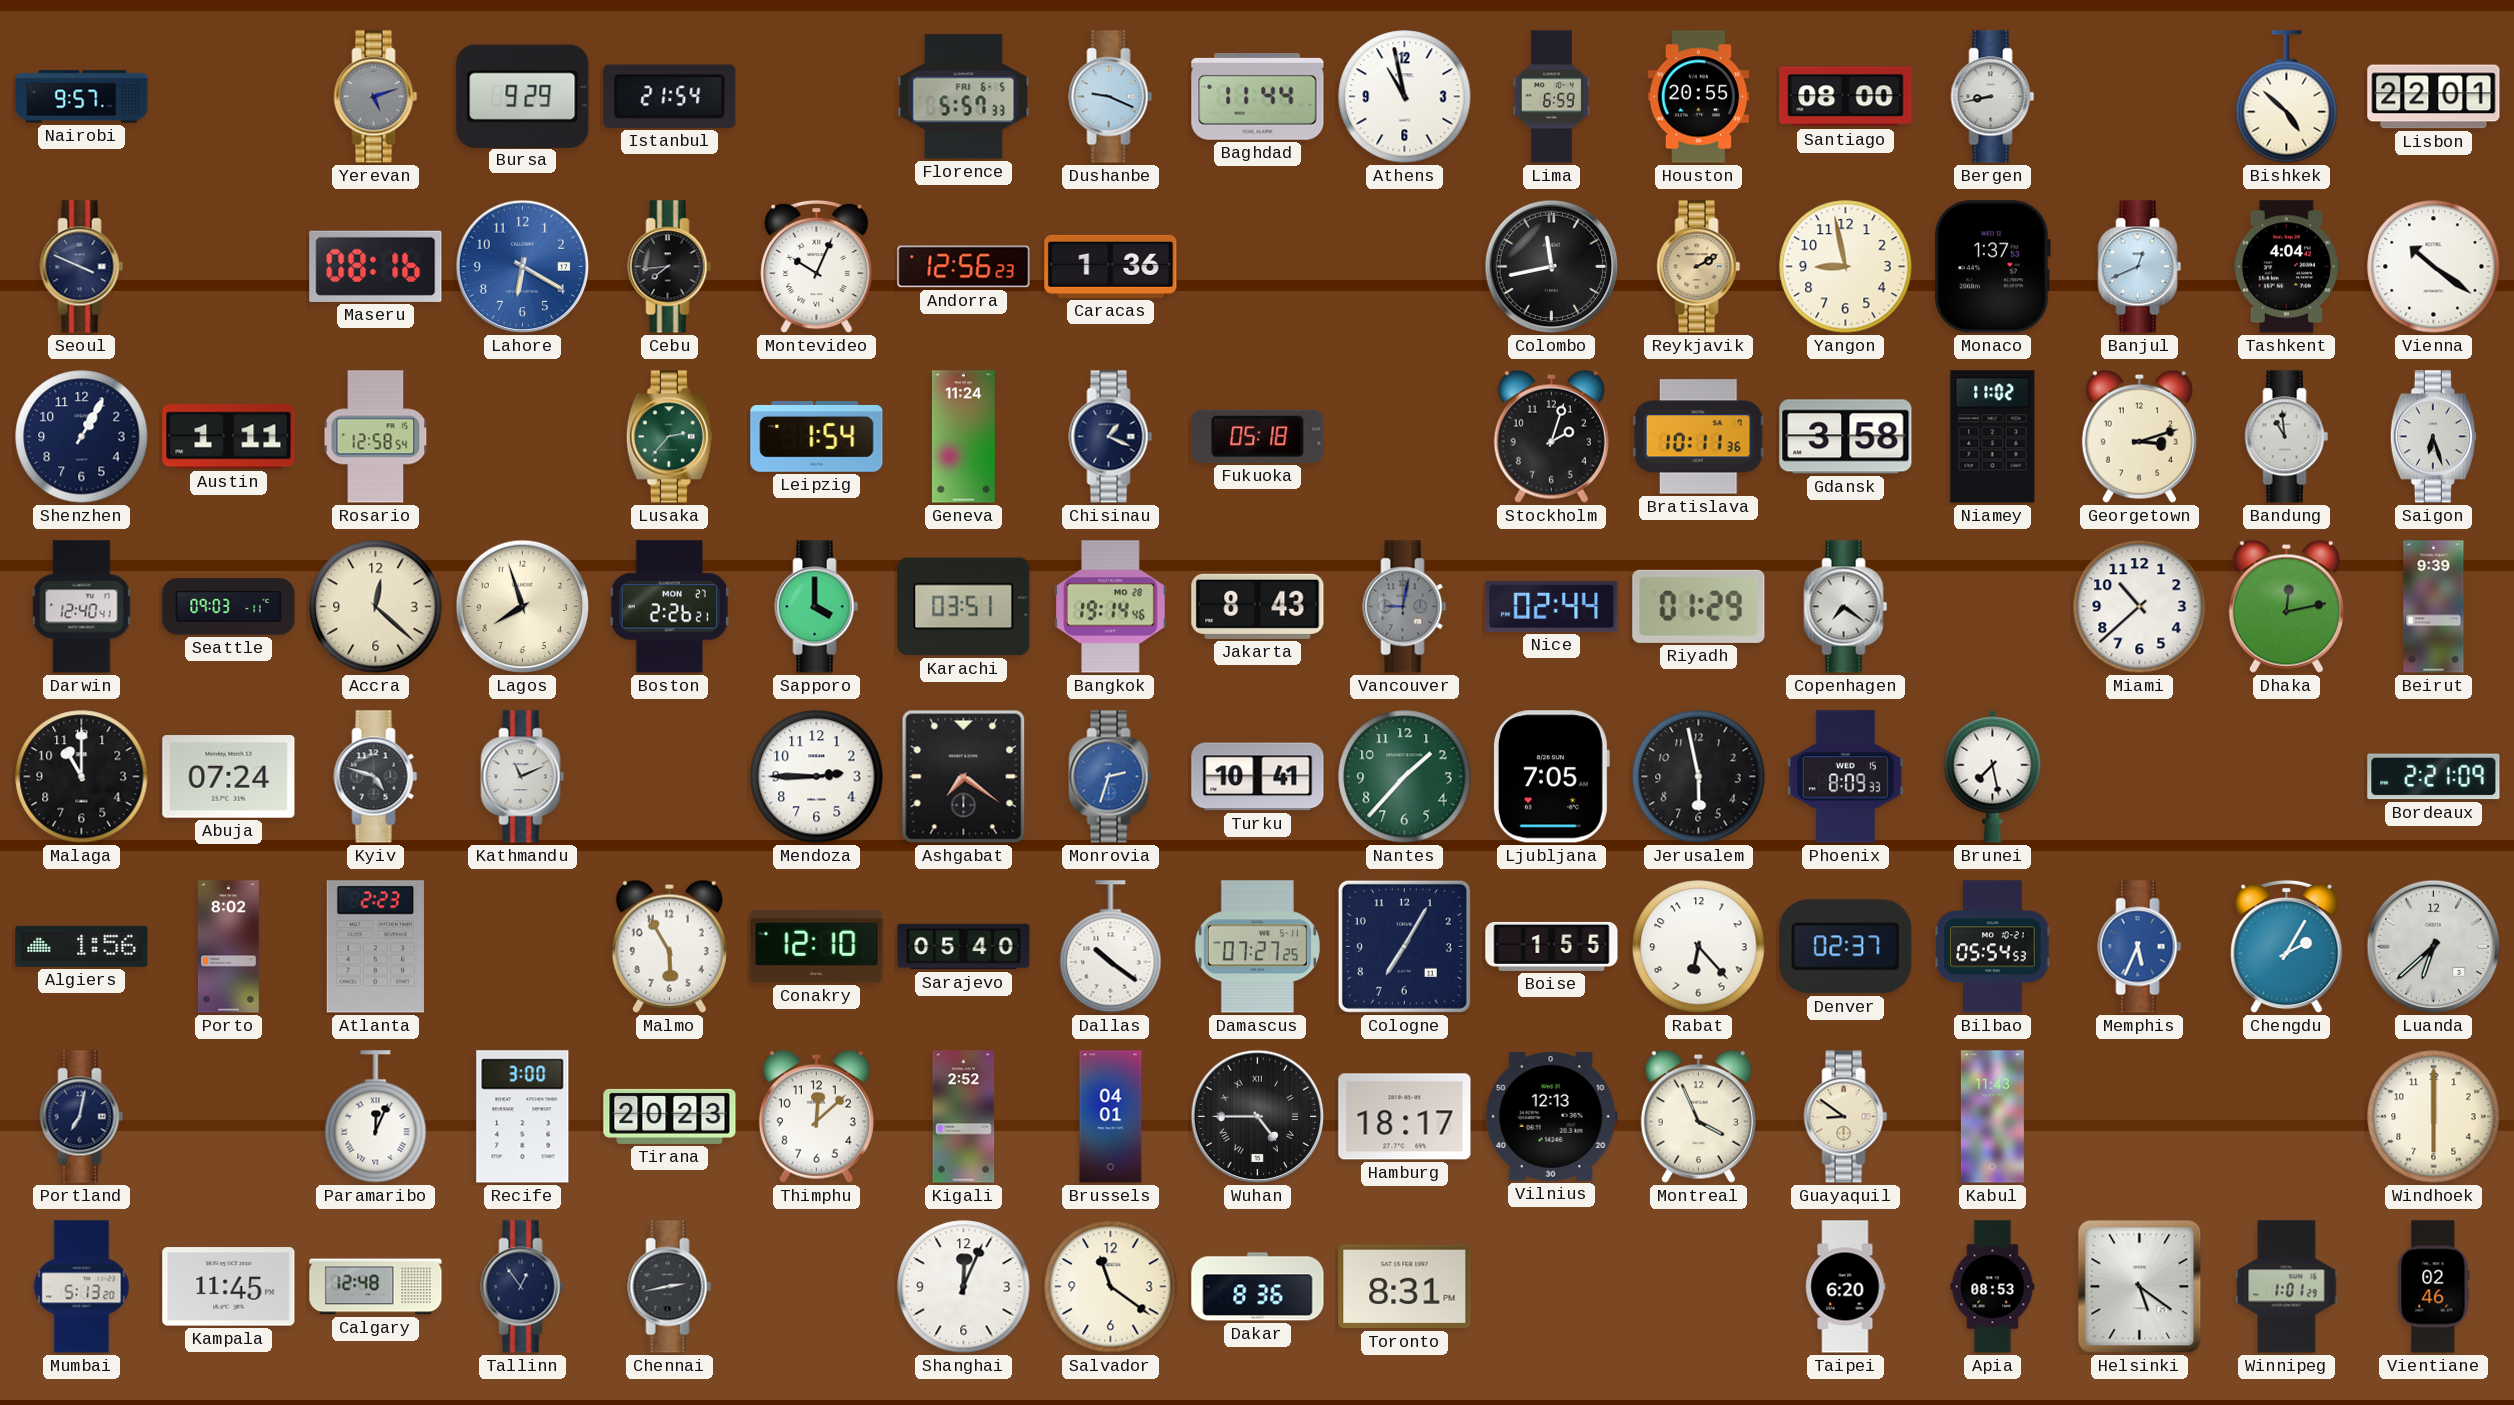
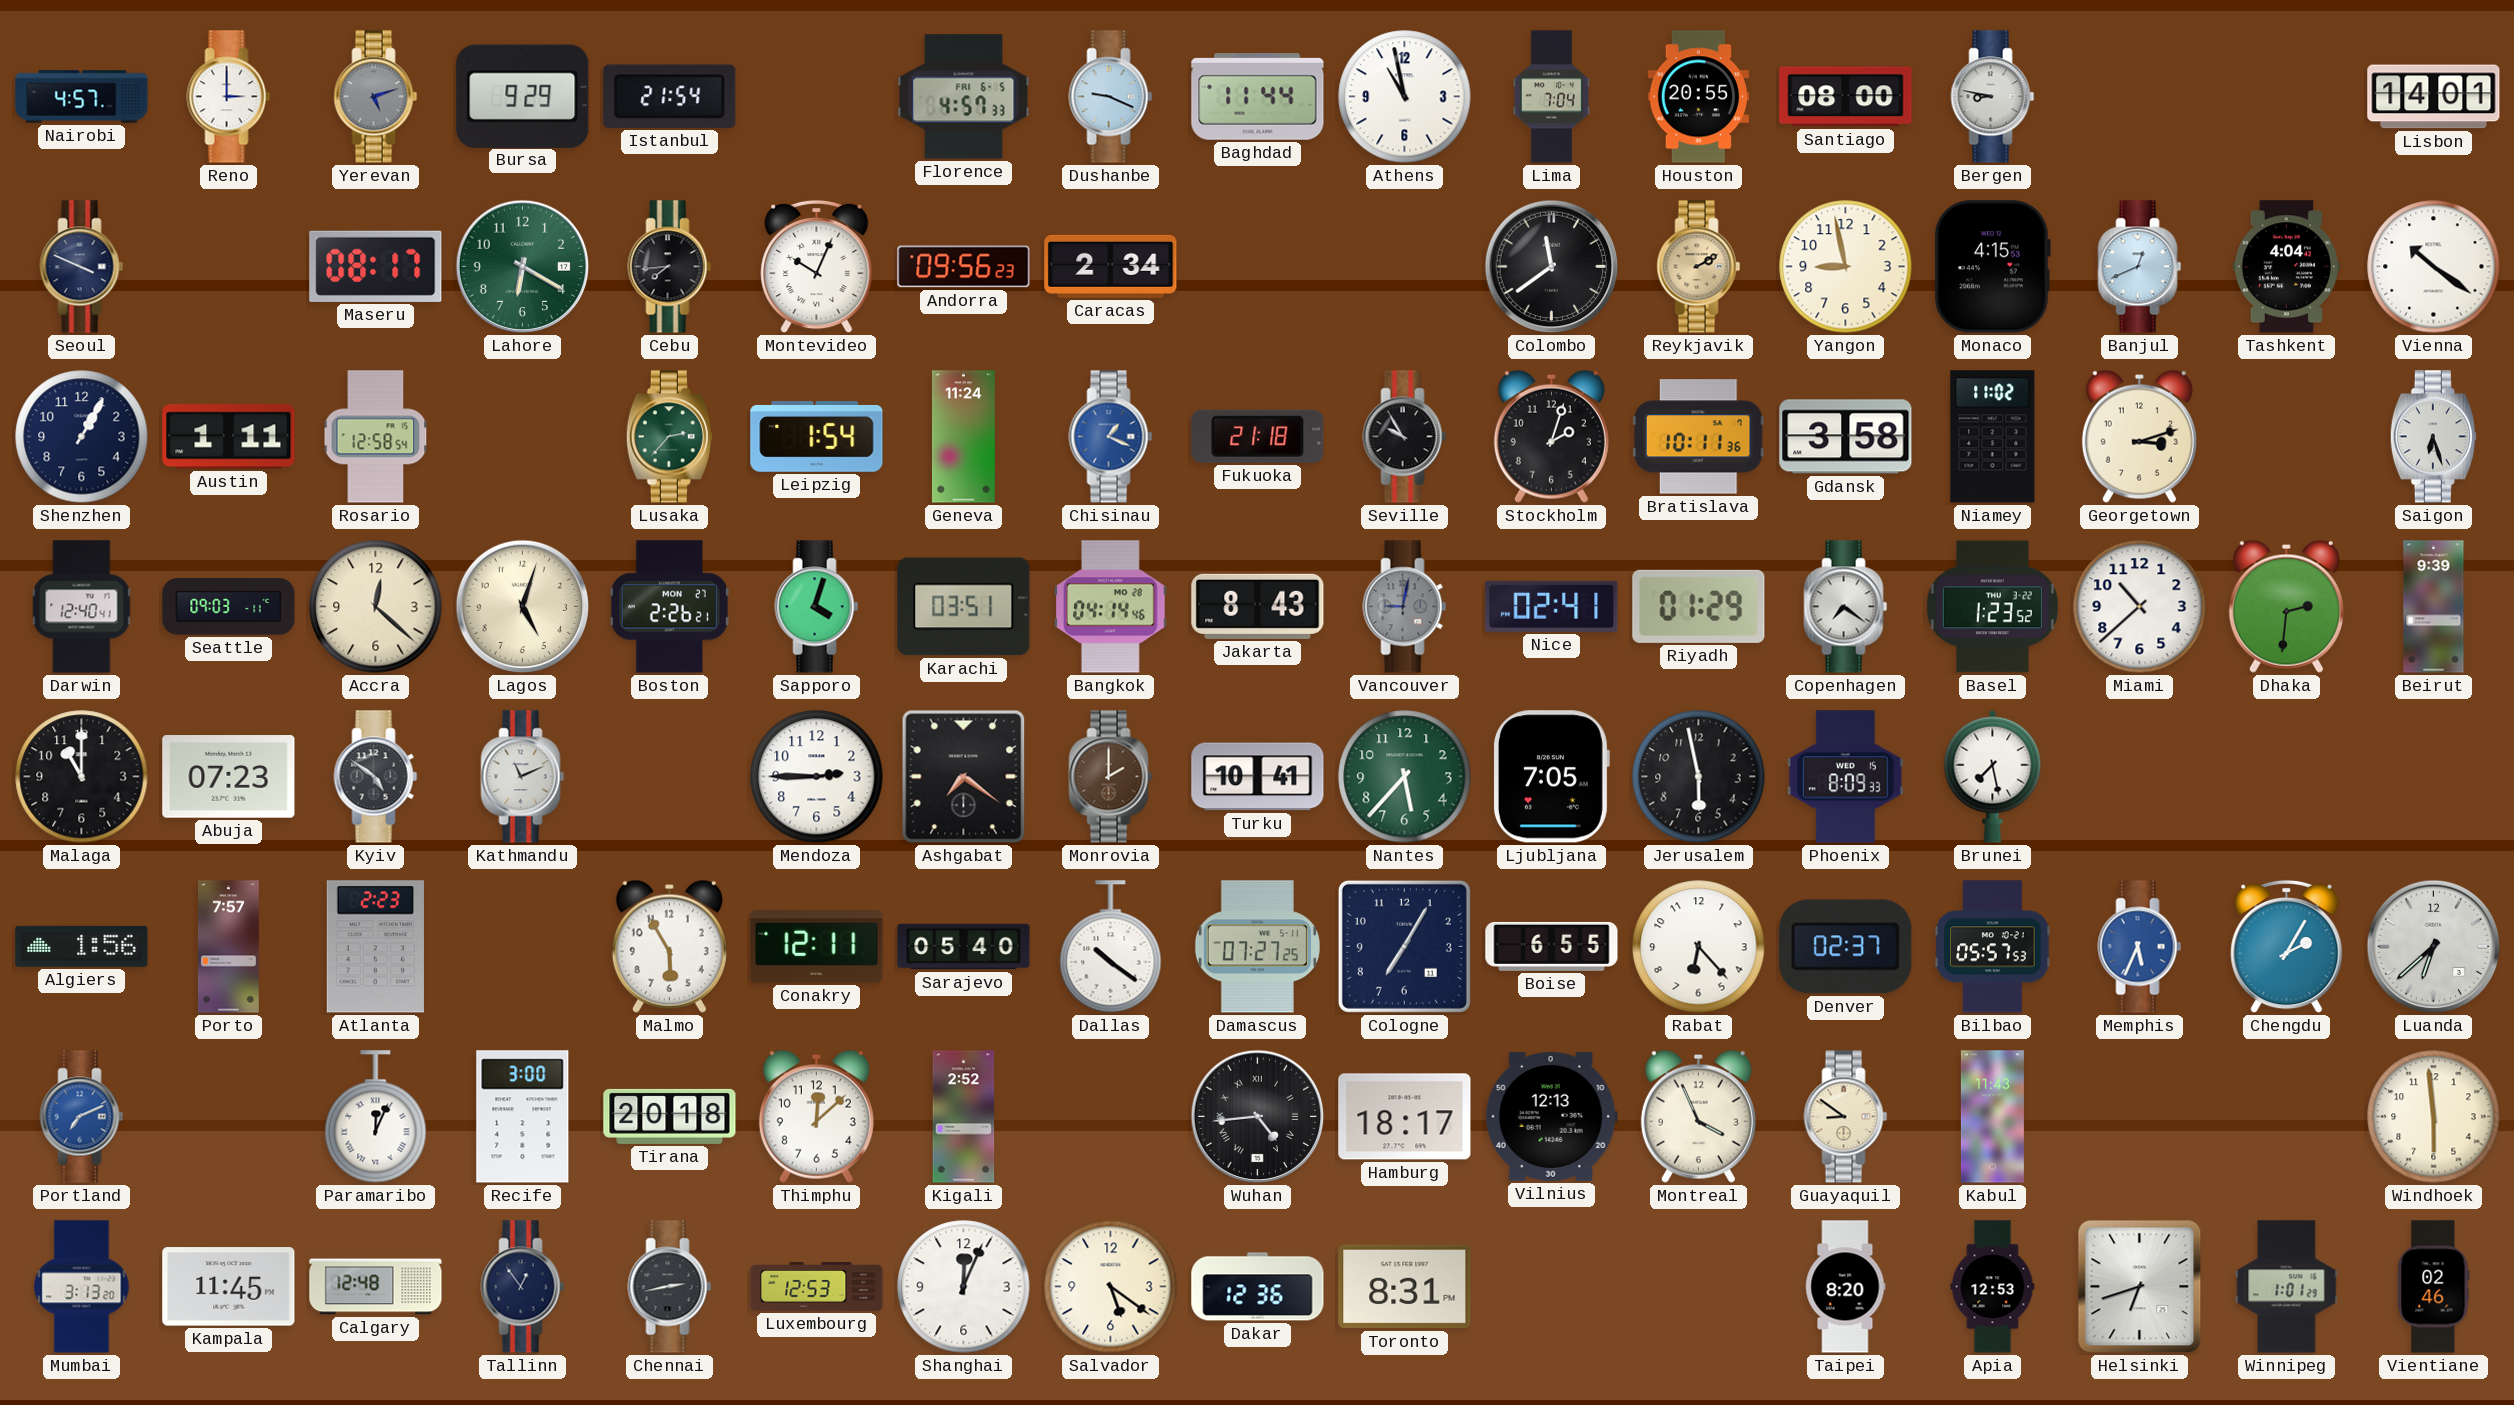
Nairobi: 9:57 -> 4:57 (82, 97)
Reno: none -> 3:00 (229, 97)
Florence: 5:57 -> 4:57 (964, 97)
Lima: 6:59 -> 7:04 (1551, 97)
Bergen: 8:43 -> 8:47 (1993, 97)
Bishkek: 4:52 -> none (2287, 97)
Lisbon: 22:01 -> 14:01 (2434, 97)
Maseru: 08:16 -> 08:17 (376, 266)
Lahore dial: blue -> green (523, 267)
Andorra: 12:56 -> 09:56 (964, 267)
Caracas: 1:36 -> 2:34 (1111, 266)
Colombo: 11:43 -> 11:39 (1552, 267)
Monaco: 1:37 -> 4:15 (1992, 267)
Chisinau dial: navy -> blue (1111, 437)
Fukuoka: 05:18 -> 21:18 (1258, 436)
Seville: none -> 9:55 (1405, 437)
Bandung: 10:59 -> none (2287, 437)
Lagos: 7:57 -> 5:03 (523, 607)
Sapporo: 4:00 -> 4:03 (817, 607)
Bangkok: 19:14 -> 04:14 (1111, 607)
Nice: 02:44 -> 02:41 (1552, 606)
Basel: none -> 1:23 (1992, 607)
Dhaka: 12:13 -> 2:31 (2286, 606)
Abuja: 07:24 -> 07:23 (229, 777)
Kyiv: 4:48 -> 4:51 (376, 777)
Monrovia: 2:33 -> 2:00 (1111, 777)
Monrovia dial: blue -> brown (1111, 777)
Nantes: 1:37 -> 5:37 (1405, 777)
Bordeaux: 2:21 -> none (2434, 777)
Porto: 8:02 -> 7:57 (229, 947)
Conakry: 12:10 -> 12:11 (817, 947)
Boise: 1:55 -> 6:55 (1552, 946)
Bilbao: 05:54 -> 05:57 (1993, 947)
Portland: 7:02 -> 7:11 (82, 1117)
Portland dial: navy -> blue (82, 1117)
Tirana: 20:23 -> 20:18 (670, 1116)
Brussels: 04:01 -> none (1111, 1117)
Wuhan: 4:45 -> 4:44 (1258, 1117)
Windhoek: 6:00 -> 5:59 (2434, 1117)
Mumbai: 5:13 -> 3:13 (82, 1287)
Luxembourg: none -> 12:53 (817, 1287)
Salvador: 11:21 -> 5:21 (1111, 1287)
Dakar: 8:36 -> 12:36 (1258, 1287)
Taipei: 6:20 -> 8:20 (1845, 1287)
Apia: 08:53 -> 12:53 (1993, 1287)
Helsinki: 5:21 -> 6:42 (2140, 1287)
